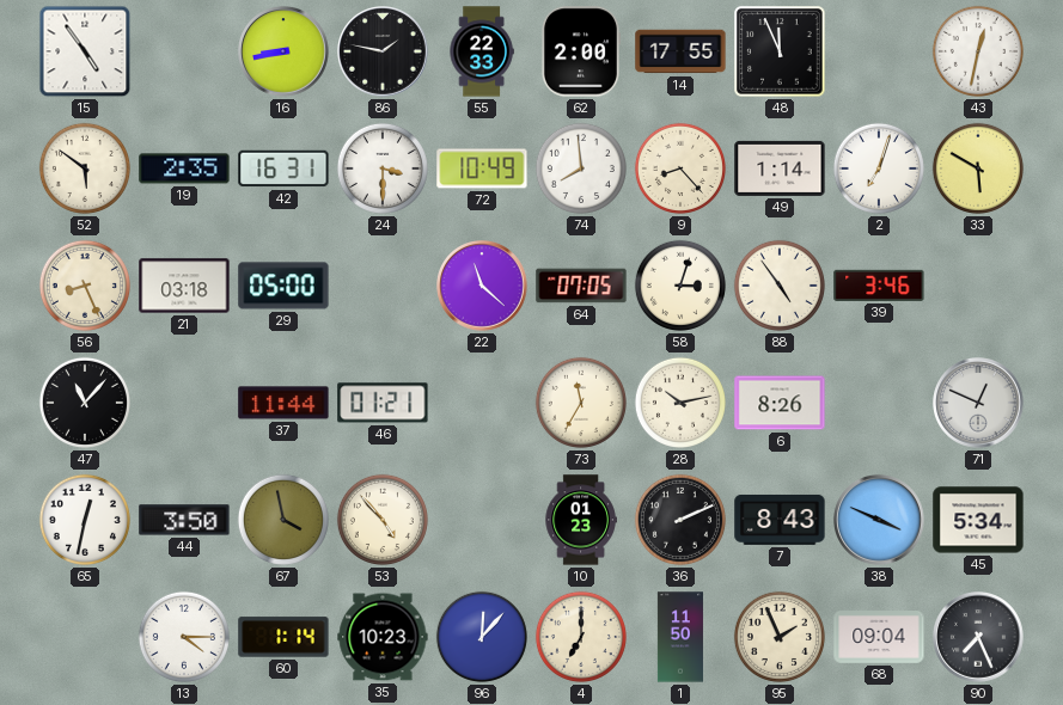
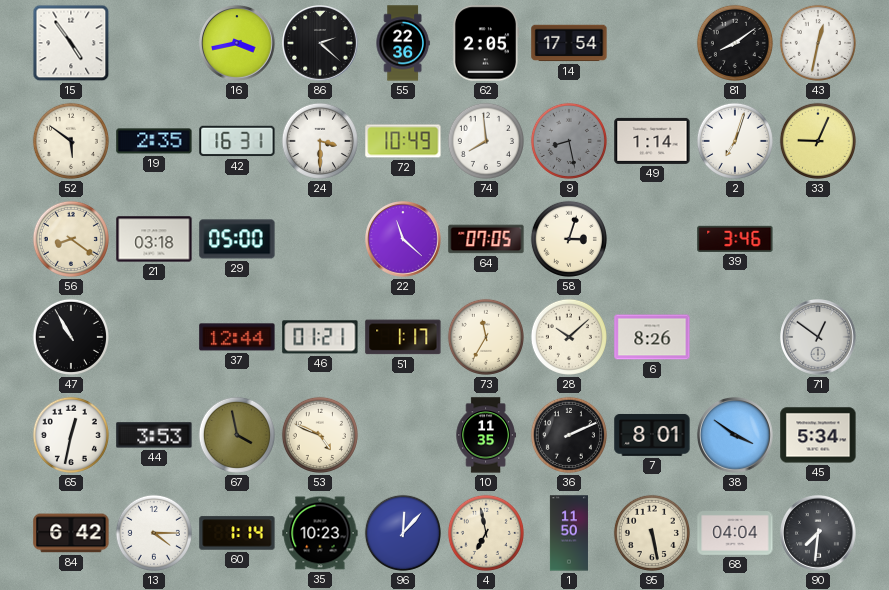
16: 8:43 -> 3:43 (237, 43)
86: 1:47 -> 2:22 (320, 43)
55: 22:33 -> 22:36 (403, 43)
62: 2:00 -> 2:05 (485, 43)
14: 17:55 -> 17:54 (569, 43)
48: 11:56 -> none (780, 51)
81: none -> 8:09 (735, 43)
9: 8:23 -> 8:28 (569, 141)
9 dial: cream -> grey (569, 141)
33: 5:50 -> 9:04 (818, 141)
56: 8:26 -> 8:21 (71, 239)
88: 4:54 -> none (780, 286)
47: 11:07 -> 10:55 (71, 337)
37: 11:44 -> 12:44 (237, 337)
51: none -> 1:17 (403, 337)
28: 10:13 -> 10:08 (569, 337)
71: 12:49 -> 12:51 (818, 337)
44: 3:50 -> 3:53 (154, 435)
53: 4:53 -> 4:49 (320, 435)
10: 01:23 -> 11:35 (486, 435)
7: 8:43 -> 8:01 (652, 435)
38: 3:49 -> 3:51 (735, 435)
84: none -> 6:42 (71, 533)
4: 7:00 -> 6:58 (486, 533)
95: 1:56 -> 5:28 (652, 533)
68: 09:04 -> 04:04 (735, 534)
90: 7:26 -> 7:31 (818, 533)
